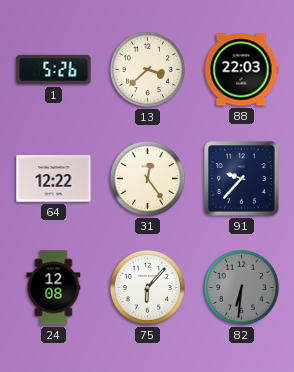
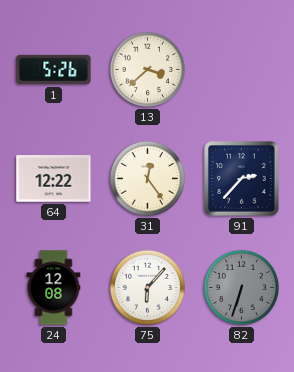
88: 22:03 -> none (241, 70)
91: 9:37 -> 2:37 (242, 179)
82: 6:31 -> 6:33 (241, 287)
